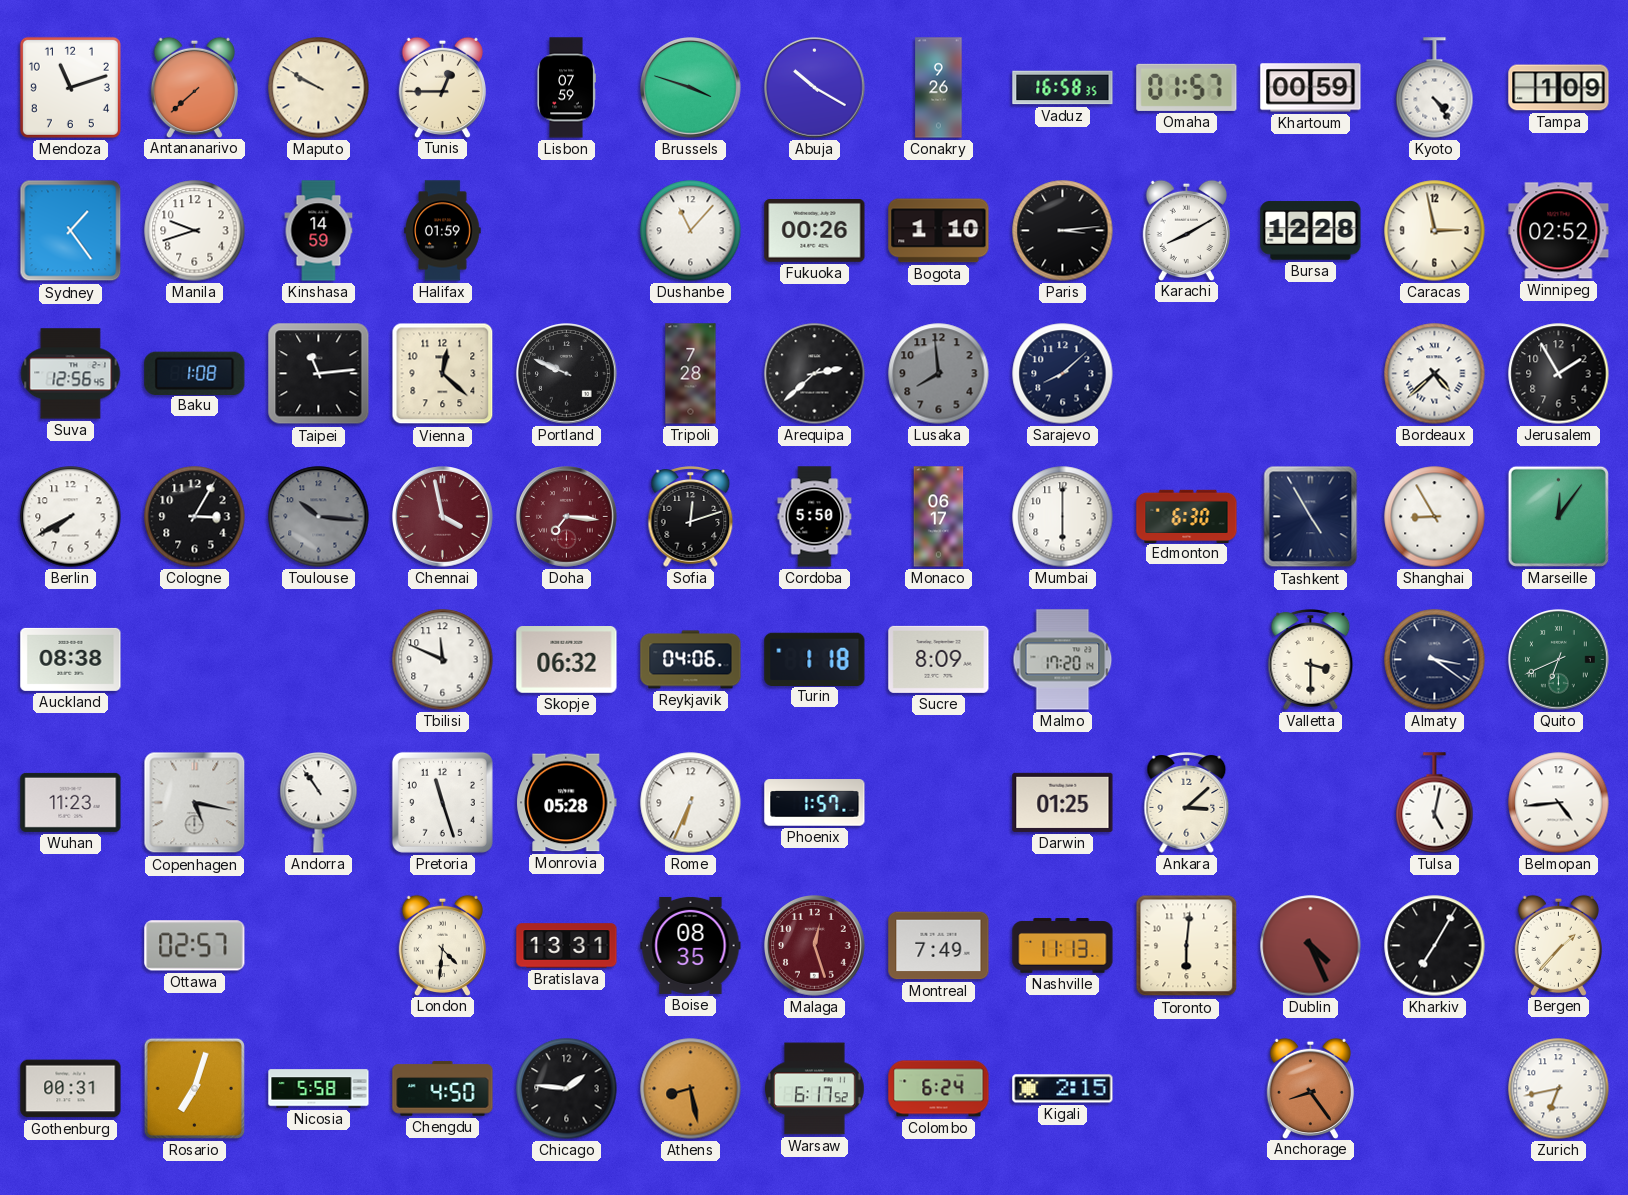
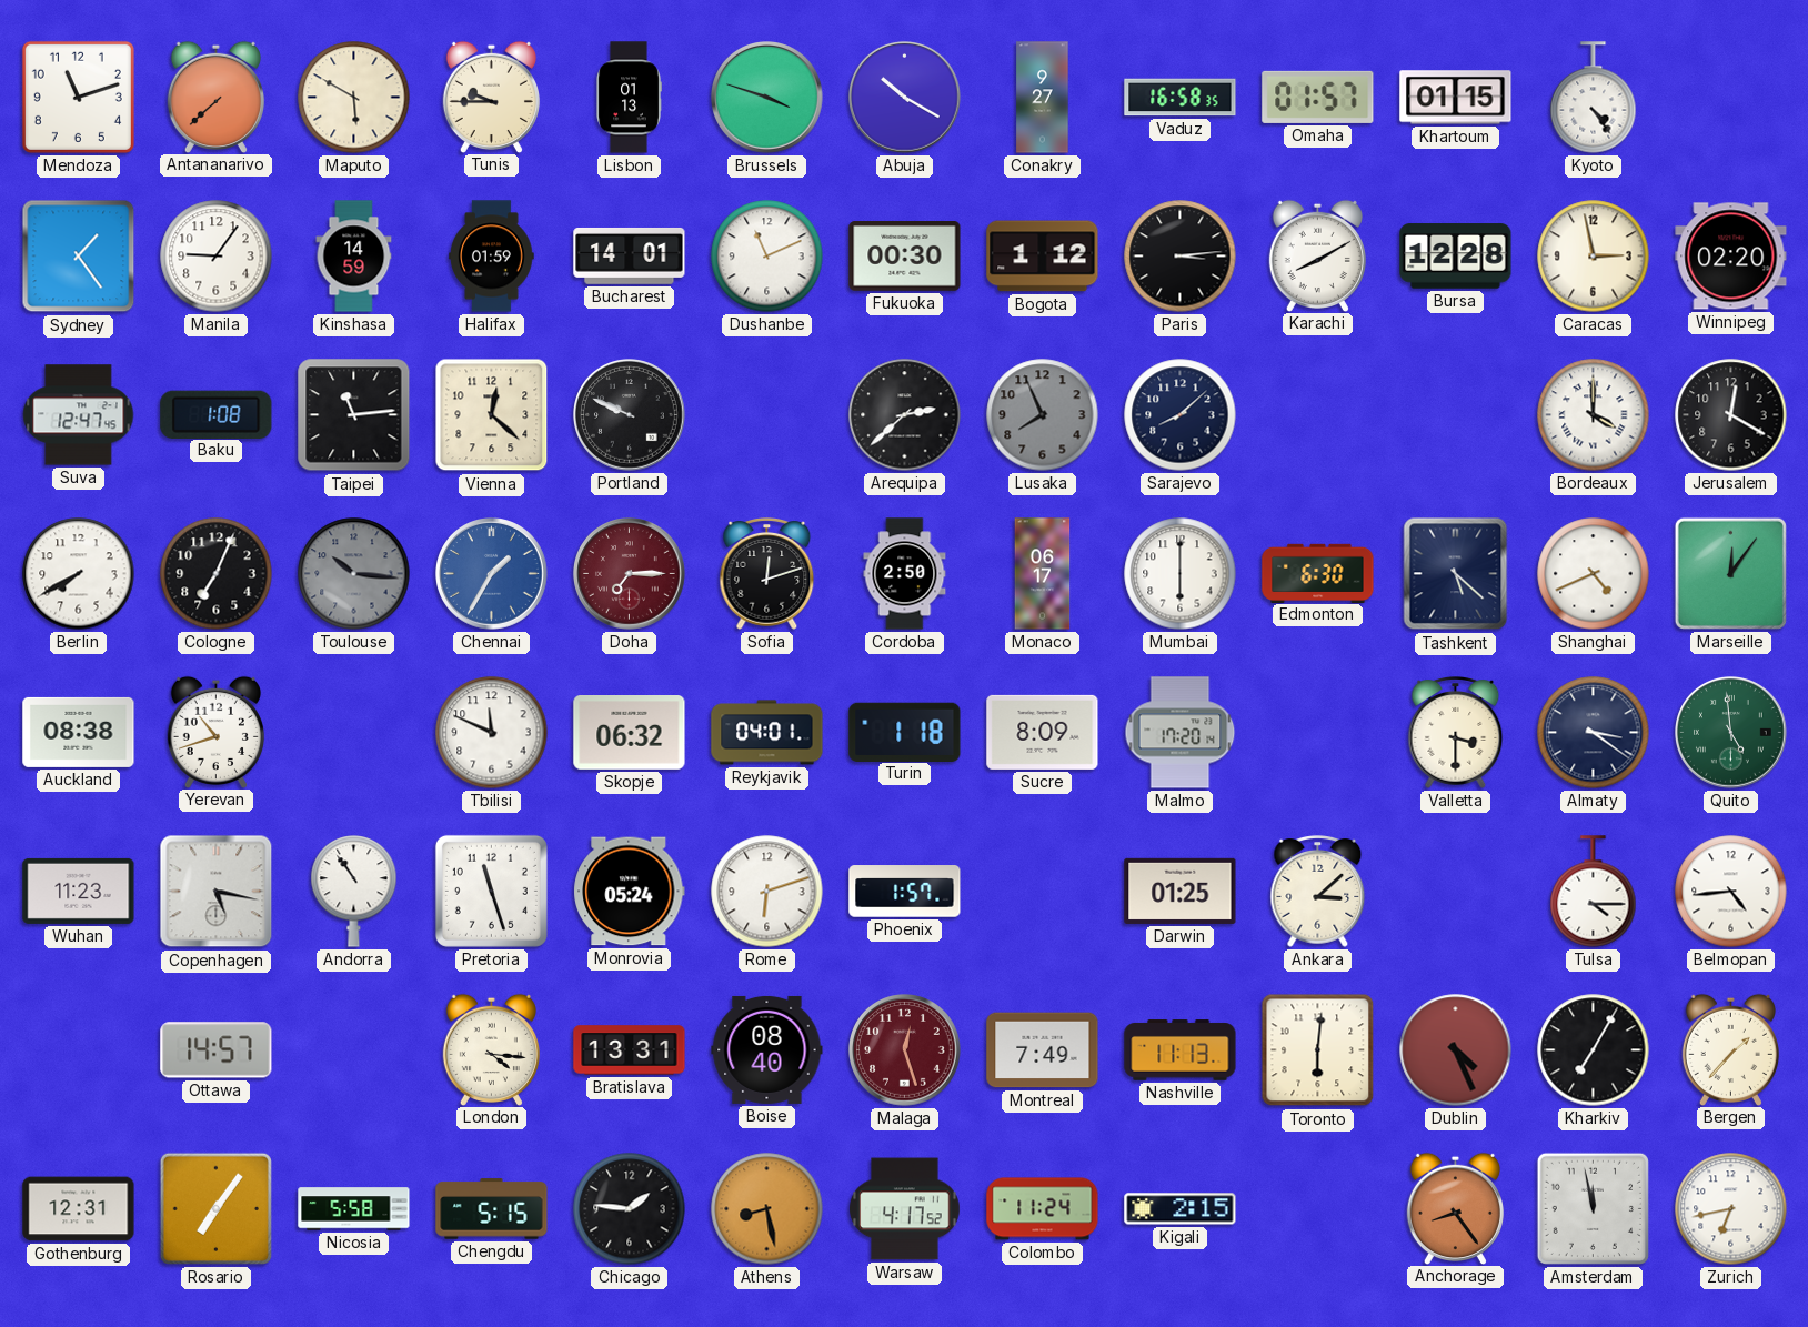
Maputo: 9:50 -> 5:50 (354, 98)
Tunis: 12:45 -> 9:45 (491, 97)
Lisbon: 07:59 -> 01:13 (629, 98)
Conakry: 9:26 -> 9:27 (1043, 98)
Khartoum: 00:59 -> 01:15 (1456, 98)
Tampa: 1:09 -> none (1559, 88)
Manila: 9:42 -> 9:06 (217, 257)
Bucharest: none -> 14:01 (630, 255)
Dushanbe: 11:07 -> 11:11 (767, 257)
Fukuoka: 00:26 -> 00:30 (905, 257)
Bogota: 1:10 -> 1:12 (1043, 257)
Winnipeg: 02:52 -> 02:20 (1731, 257)
Suva: 12:56 -> 12:47 (79, 415)
Tripoli: 7:28 -> none (691, 374)
Lusaka: 7:59 -> 7:56 (1043, 415)
Bordeaux: 4:38 -> 4:00 (1594, 415)
Jerusalem: 1:55 -> 12:20 (1731, 415)
Cologne: 3:05 -> 7:04 (217, 574)
Chennai: 3:58 -> 1:35 (492, 574)
Chennai dial: burgundy -> blue (492, 574)
Doha: 7:16 -> 7:15 (630, 574)
Cordoba: 5:50 -> 2:50 (905, 574)
Tashkent: 4:55 -> 5:22 (1456, 574)
Shanghai: 8:55 -> 4:41 (1594, 574)
Yerevan: none -> 10:42 (215, 732)
Reykjavik: 04:06 -> 04:01 (767, 733)
Quito: 6:41 -> 4:59 (1731, 733)
Monrovia: 05:28 -> 05:24 (630, 892)
Rome: 6:34 -> 6:12 (767, 892)
Tulsa: 5:02 -> 4:15 (1594, 892)
Ottawa: 02:57 -> 14:57 (217, 1050)
London: 4:31 -> 4:16 (491, 1049)
Boise: 08:35 -> 08:40 (767, 1049)
Gothenburg: 00:31 -> 12:31 (79, 1209)
Rosario: 7:03 -> 7:06 (215, 1208)
Chengdu: 4:50 -> 5:15 (492, 1209)
Warsaw: 6:17 -> 4:17 (905, 1209)
Colombo: 6:24 -> 11:24 (1043, 1209)
Amsterdam: none -> 11:58 (1593, 1208)
